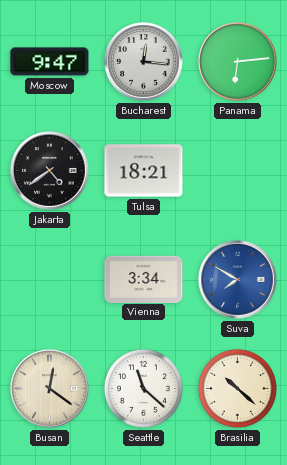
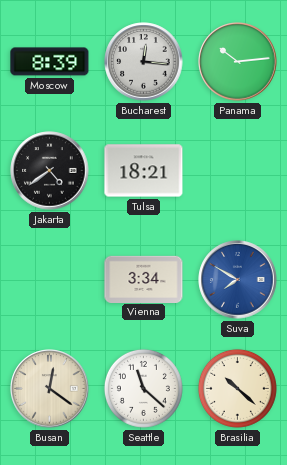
Moscow: 9:47 -> 8:39 (50, 62)
Panama: 6:14 -> 10:14 (238, 62)
